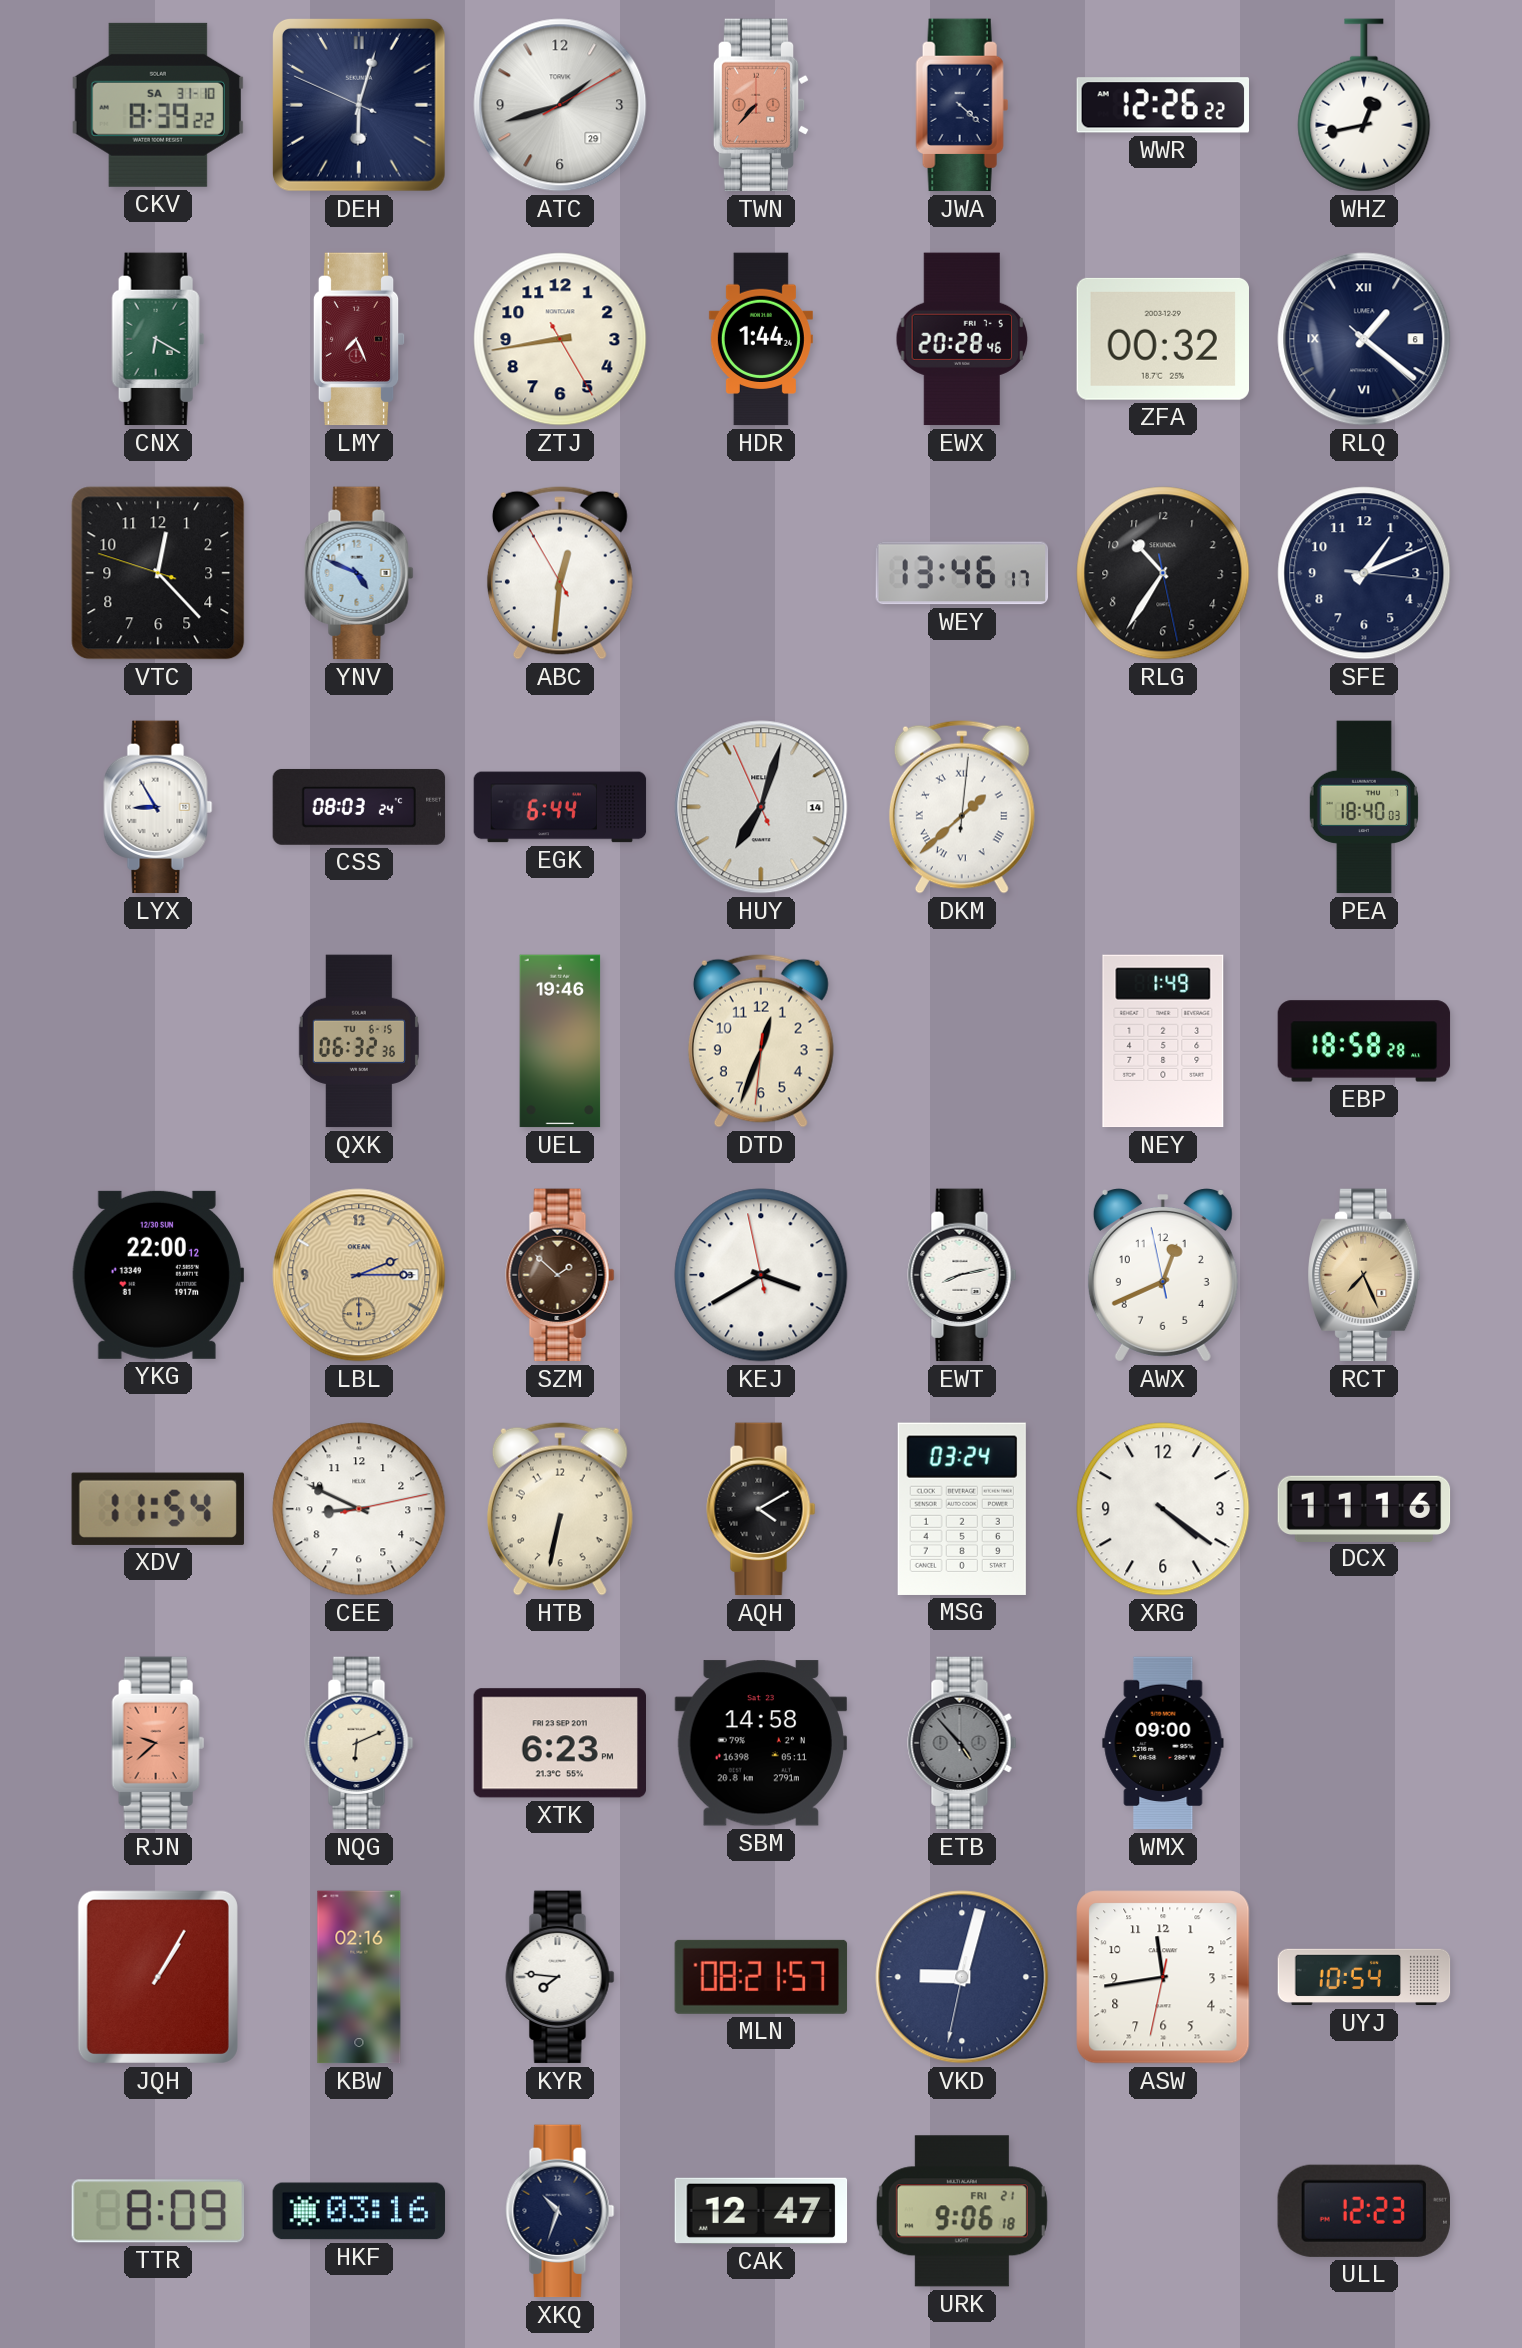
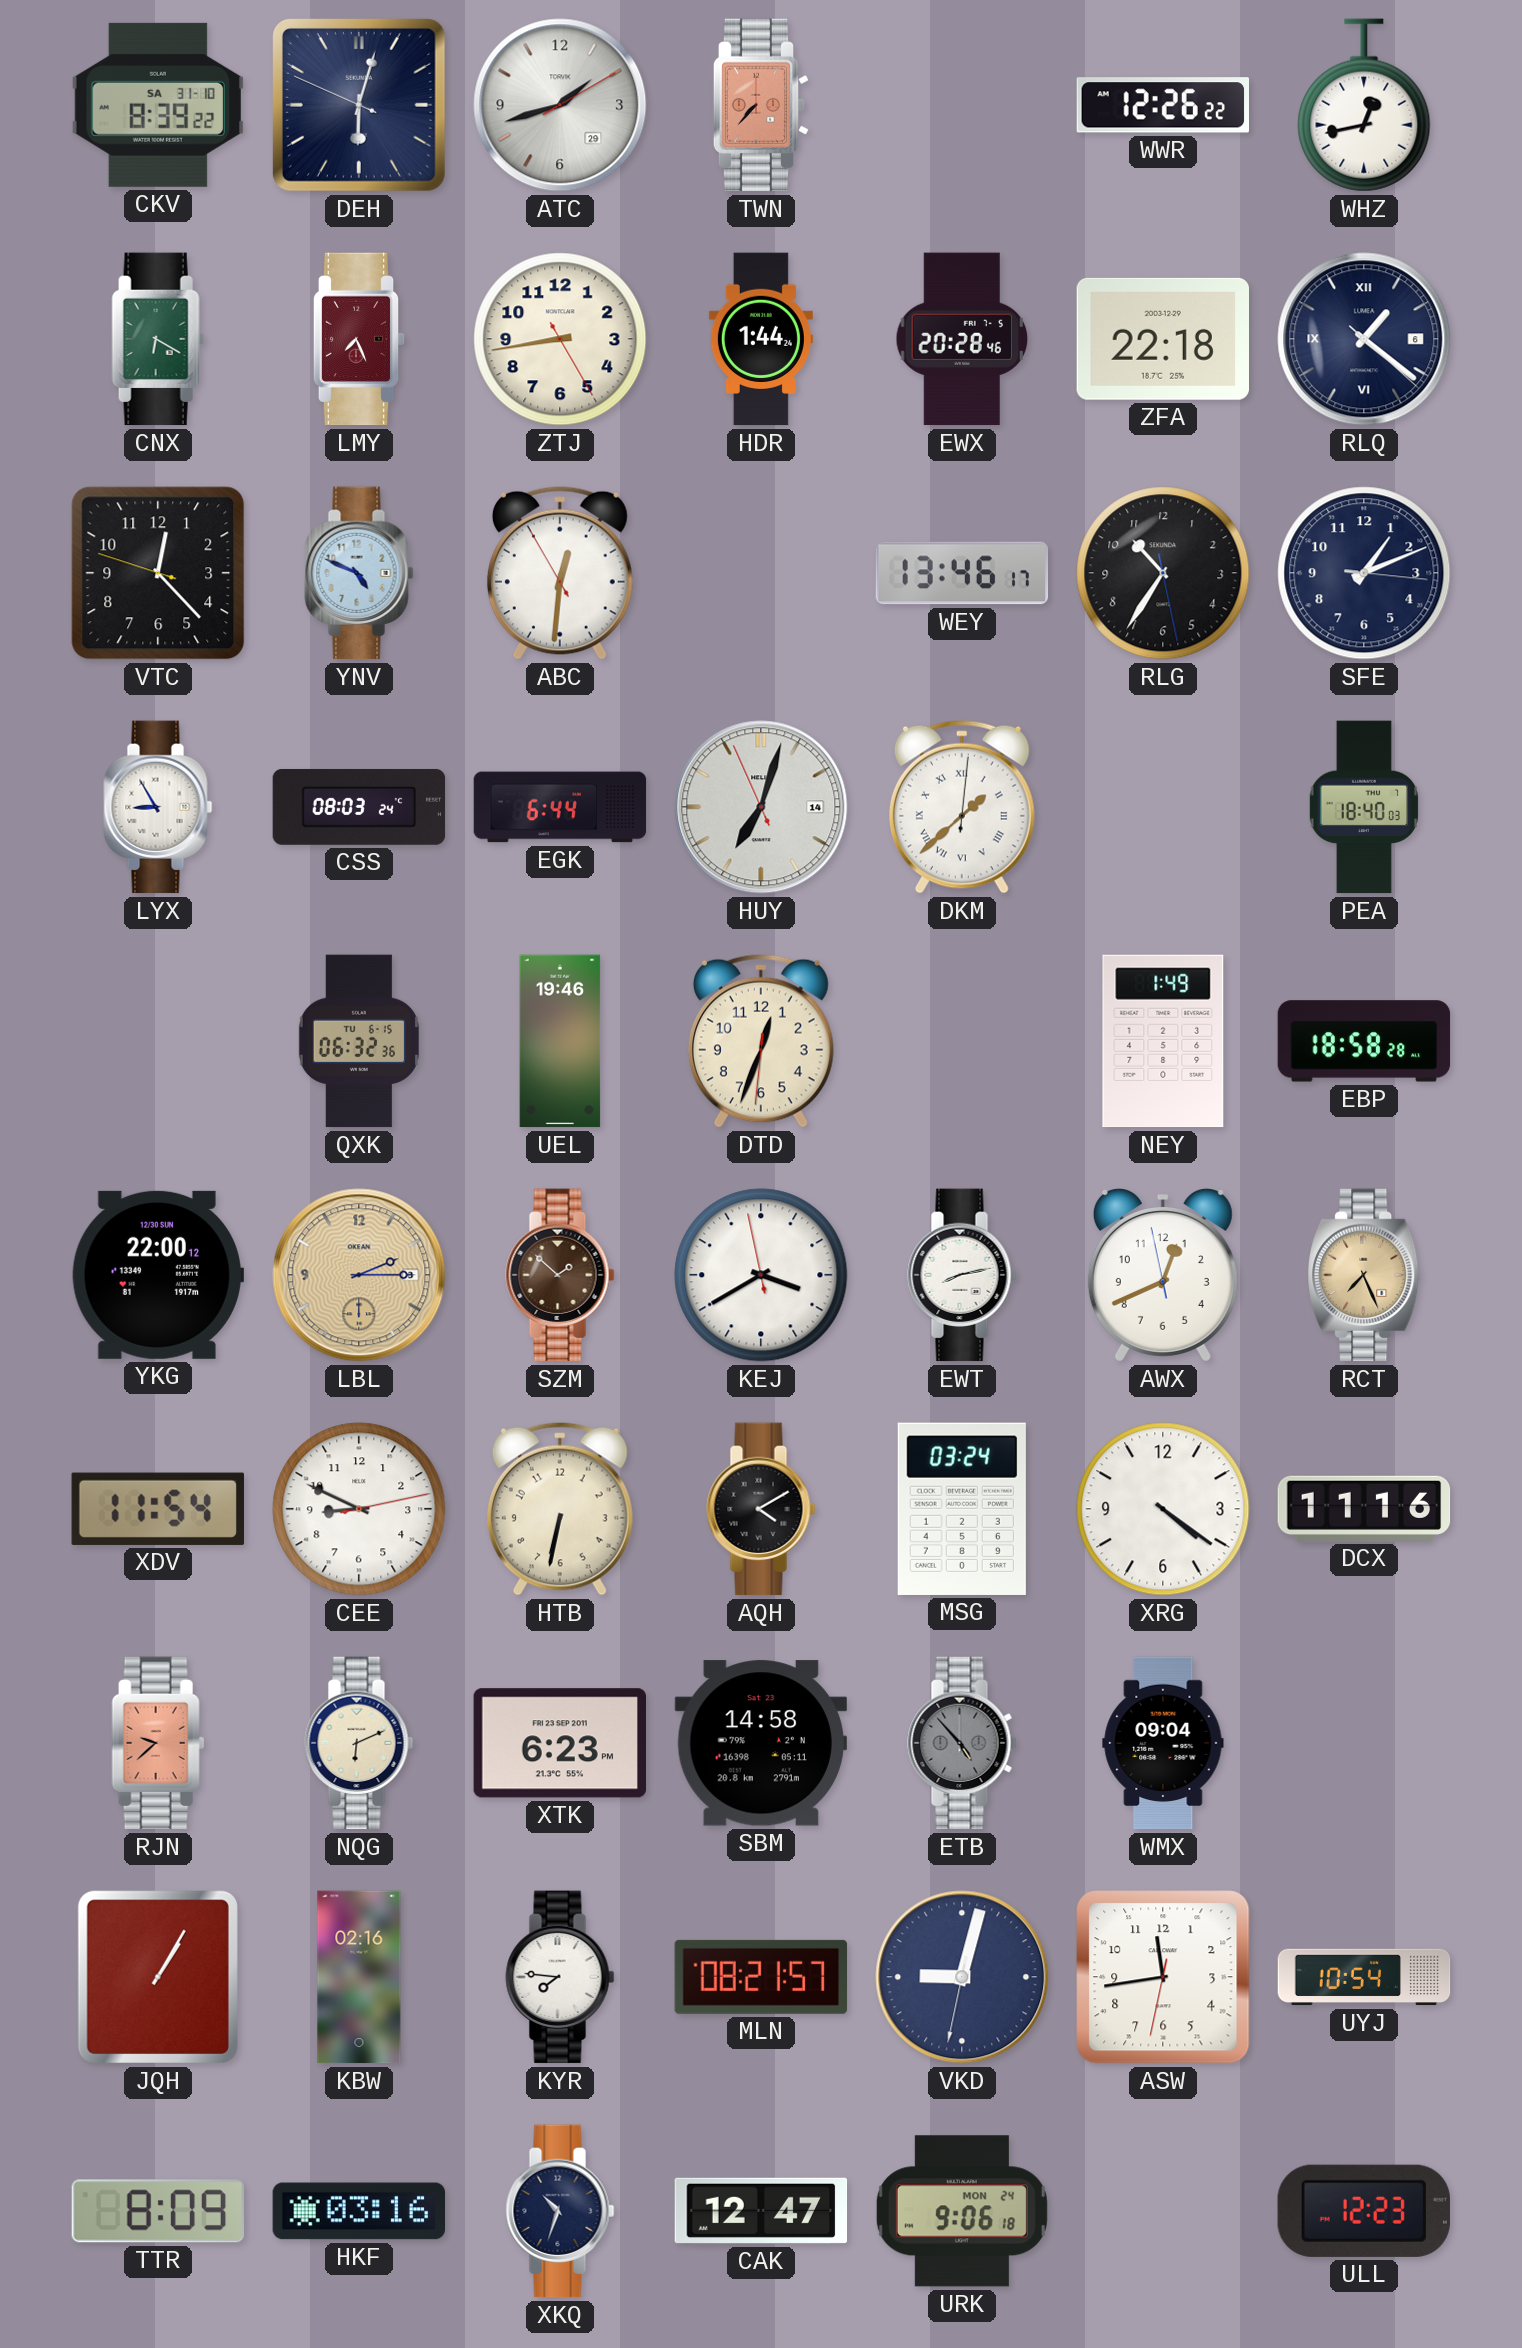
JWA: 4:22 -> none (962, 105)
ZFA: 00:32 -> 22:18 (1162, 339)
WMX: 09:00 -> 09:04 (1163, 1743)
URK date: FRI 21 -> MON 24 (962, 2211)
